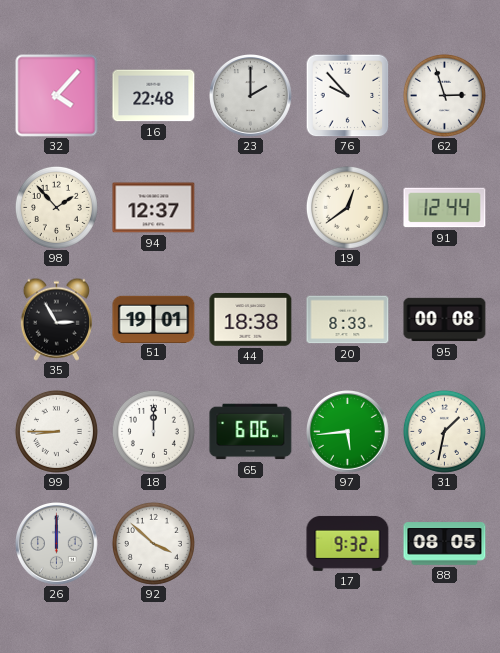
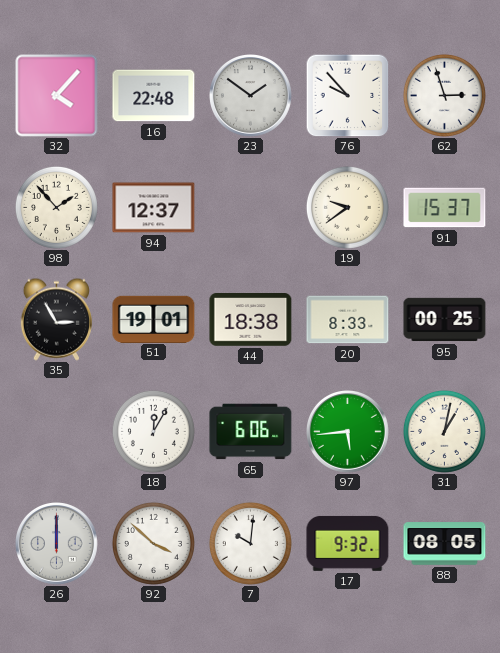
23: 2:00 -> 1:51 (251, 96)
19: 12:39 -> 9:39 (347, 207)
91: 12:44 -> 15:37 (445, 208)
95: 00:08 -> 00:25 (445, 320)
99: 8:45 -> none (56, 431)
18: 12:00 -> 12:05 (153, 431)
31: 1:32 -> 1:02 (444, 431)
7: none -> 10:01 (250, 543)
